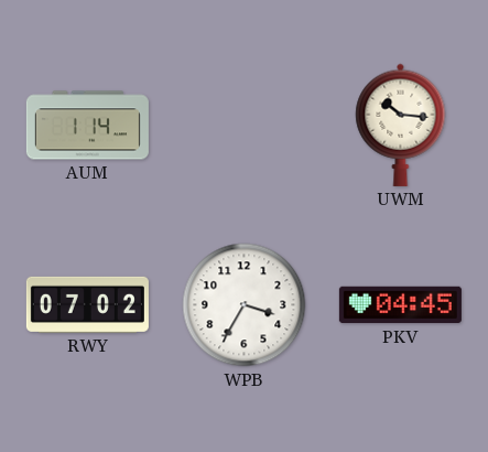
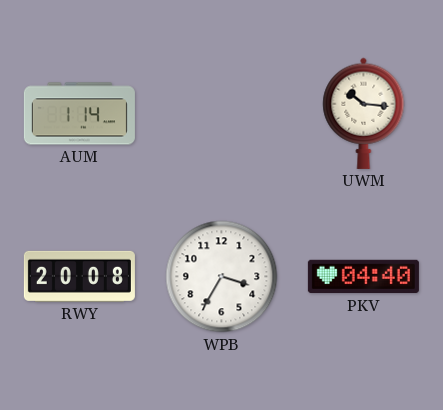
RWY: 07:02 -> 20:08 (79, 276)
PKV: 04:45 -> 04:40 (363, 277)
